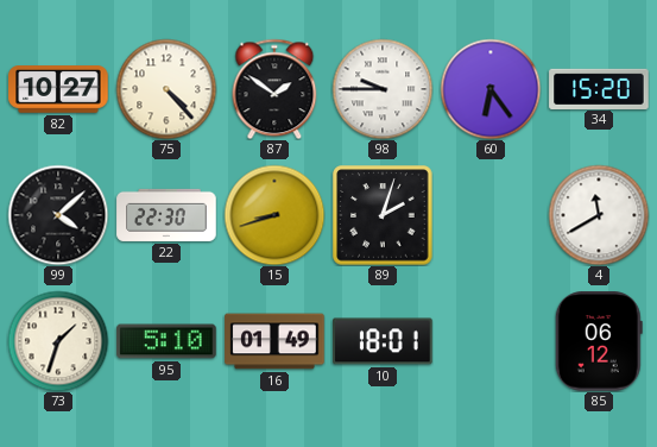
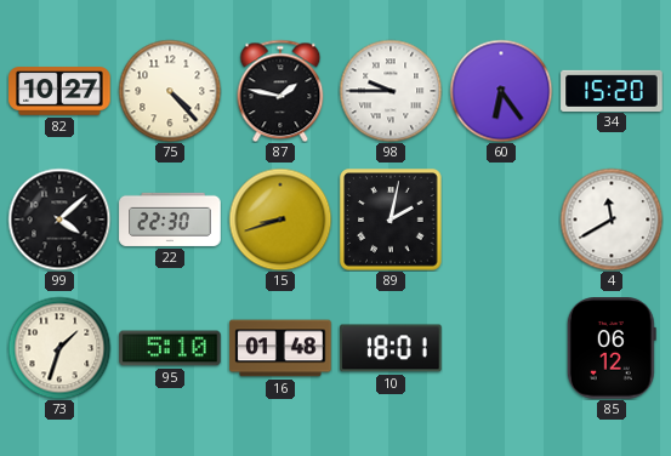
87: 1:51 -> 1:47 (280, 91)
89: 2:03 -> 2:02 (391, 220)
16: 01:49 -> 01:48 (280, 348)
